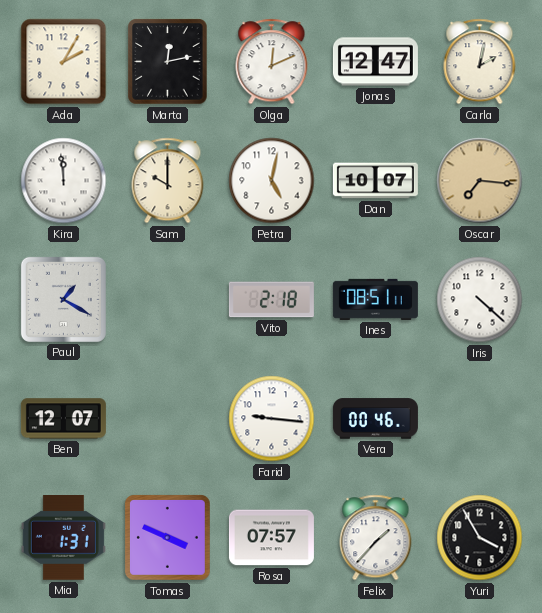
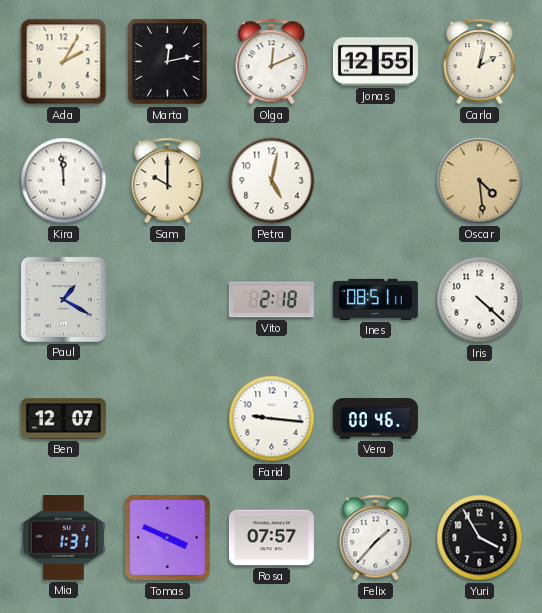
Jonas: 12:47 -> 12:55 (375, 62)
Dan: 10:07 -> none (375, 181)
Oscar: 7:16 -> 4:29 (480, 181)
